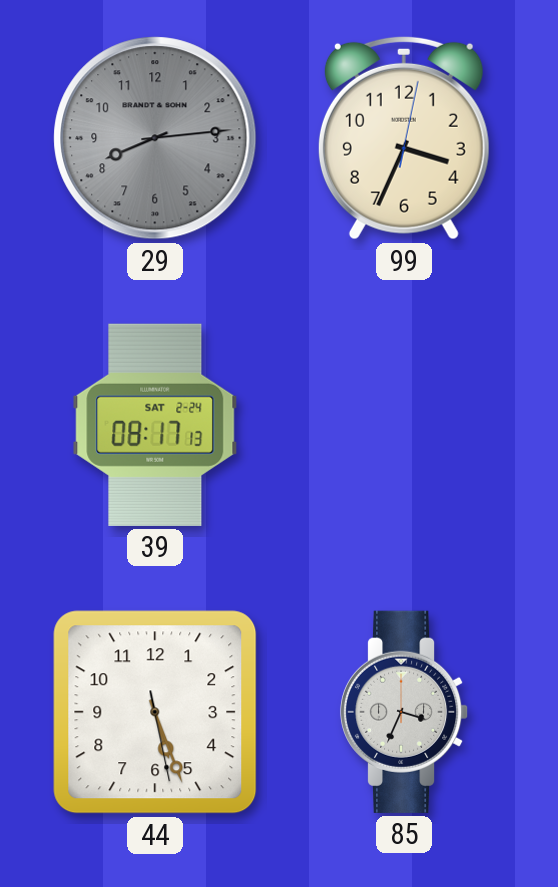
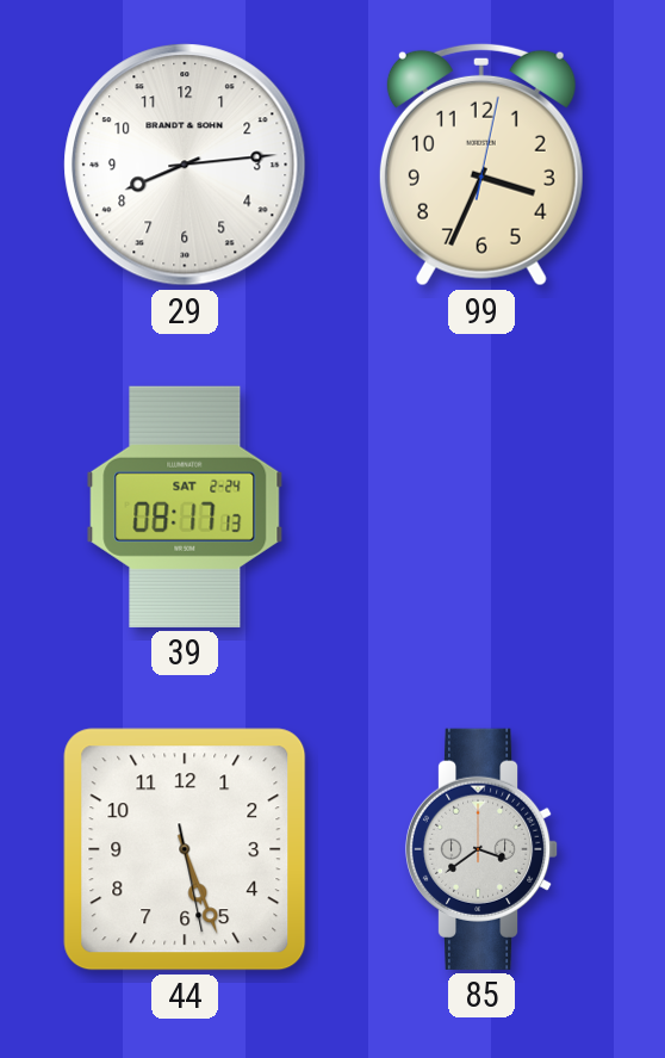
29 dial: grey -> white (185, 165)
85: 3:34 -> 3:39 (481, 849)
